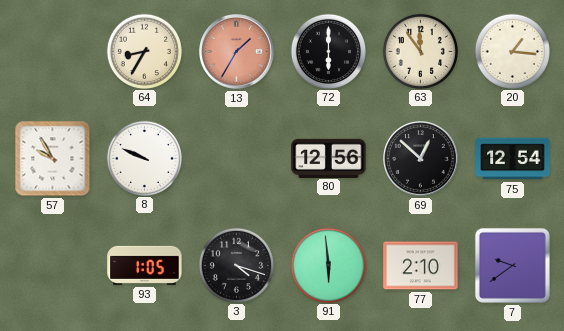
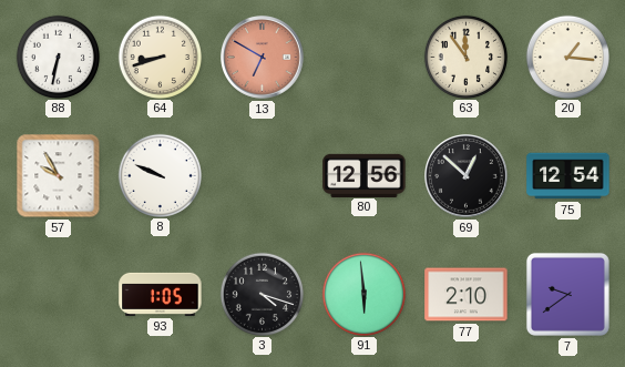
88: none -> 6:32 (58, 57)
64: 8:35 -> 8:42 (160, 57)
13: 1:35 -> 6:50 (263, 58)
72: 6:00 -> none (328, 51)
